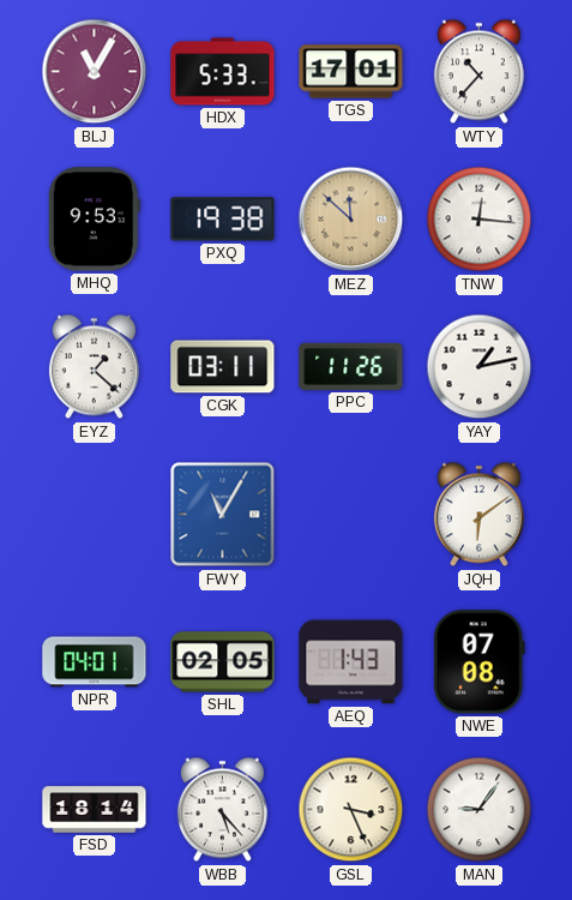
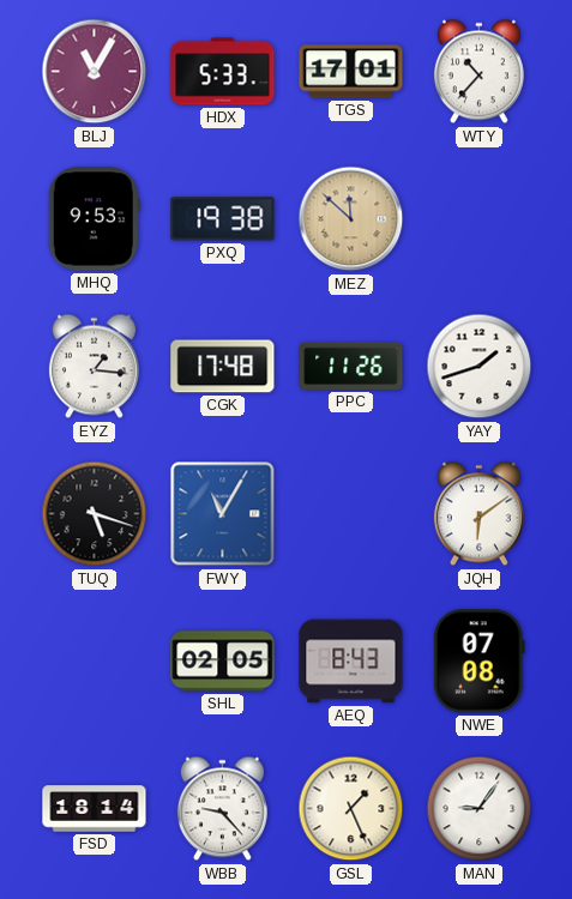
TNW: 12:16 -> none (480, 220)
EYZ: 1:22 -> 1:16 (94, 367)
CGK: 03:11 -> 17:48 (223, 367)
YAY: 1:13 -> 1:42 (480, 367)
TUQ: none -> 5:18 (95, 514)
NPR: 04:01 -> none (95, 662)
AEQ: 1:43 -> 8:43 (351, 662)
WBB: 5:23 -> 9:23 (222, 809)
GSL: 3:26 -> 1:26 (351, 809)
